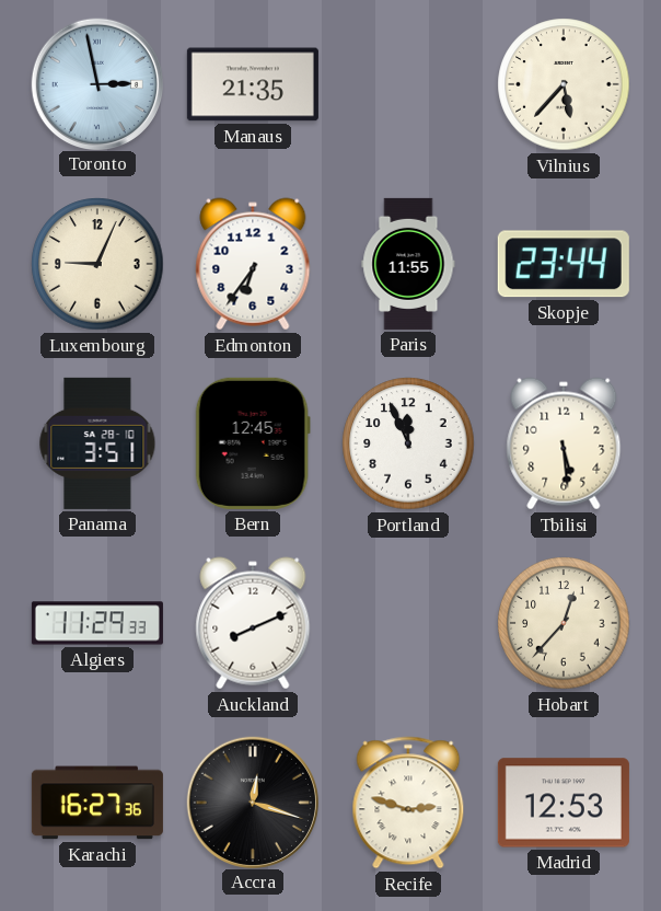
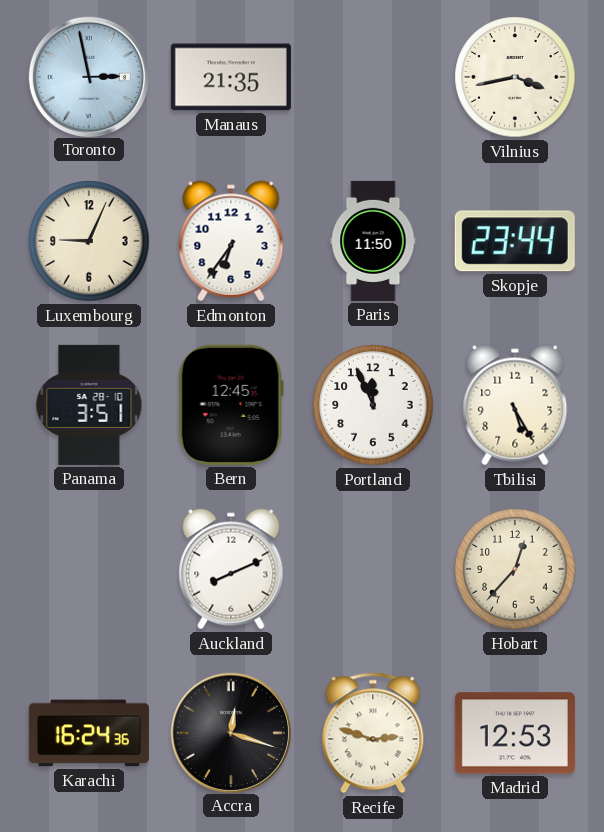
Vilnius: 5:37 -> 3:43 (515, 77)
Paris: 11:55 -> 11:50 (373, 241)
Tbilisi: 5:29 -> 5:25 (515, 405)
Algiers: 11:29 -> none (97, 623)
Karachi: 16:27 -> 16:24 (89, 733)
